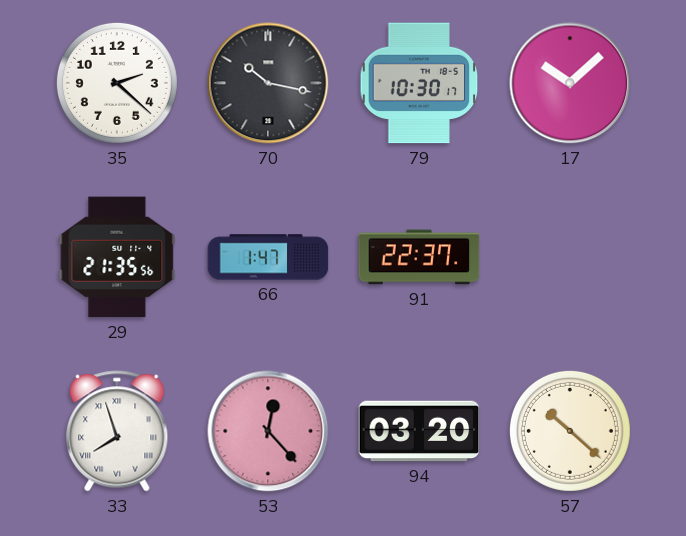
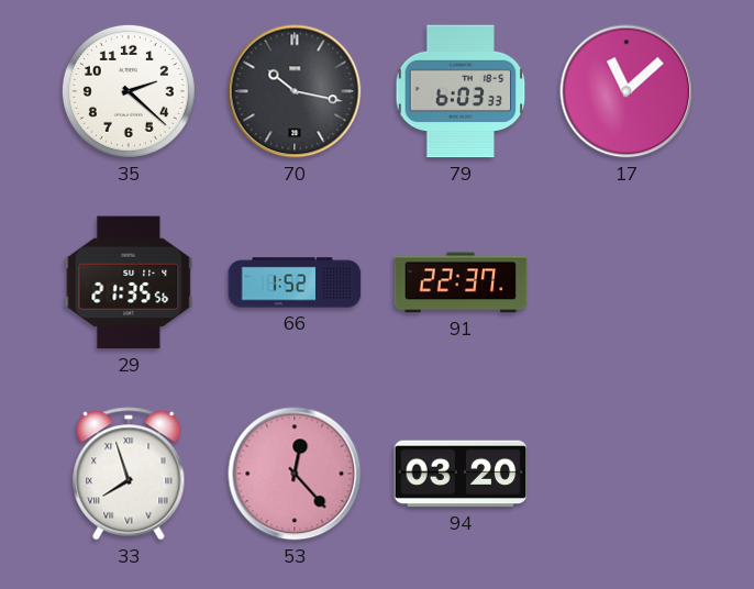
79: 10:30 -> 6:03 (461, 91)
17: 10:08 -> 11:08 (627, 91)
66: 1:47 -> 1:52 (295, 282)
57: 10:22 -> none (570, 431)
